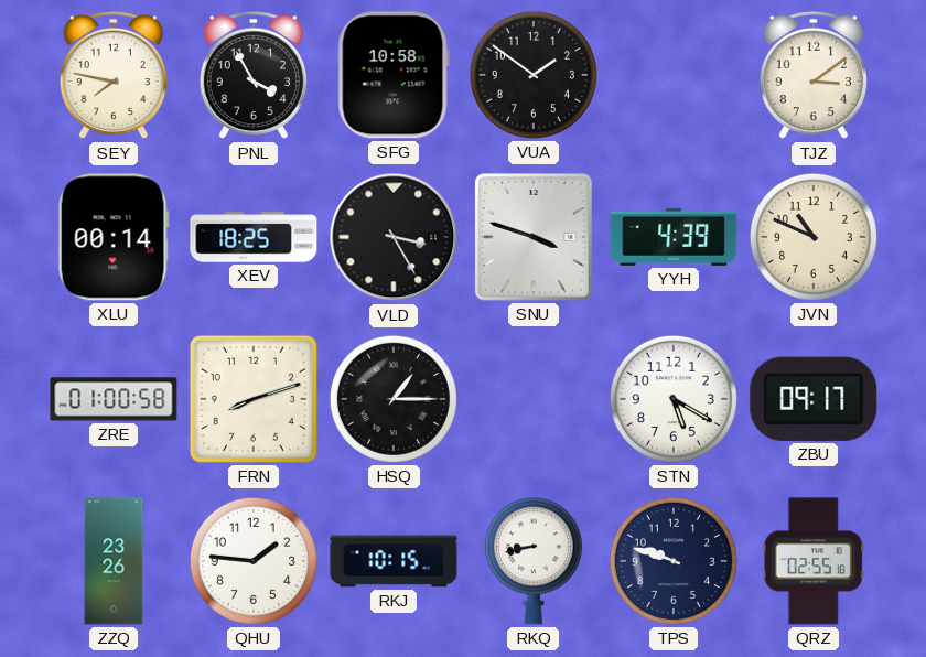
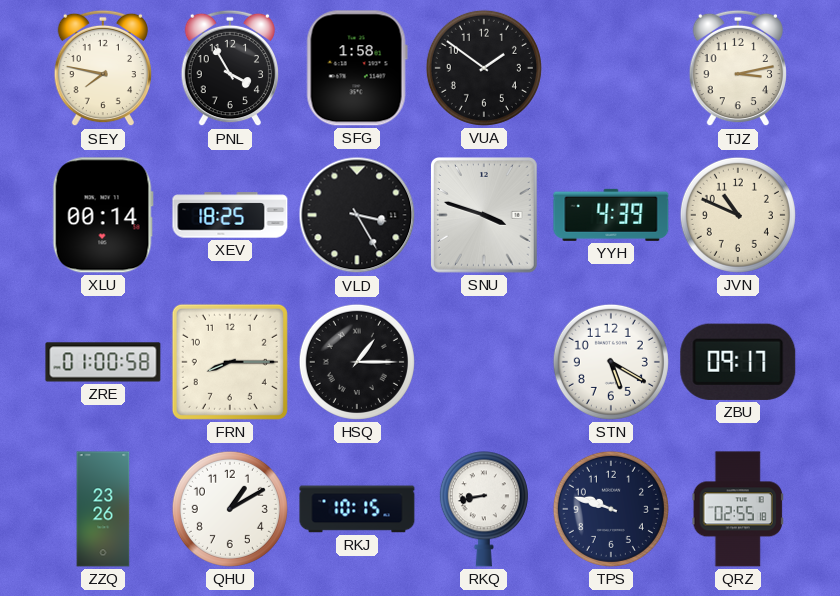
SFG: 10:58 -> 1:58 (357, 68)
TJZ: 3:09 -> 3:13 (738, 68)
FRN: 8:12 -> 8:15 (230, 362)
QHU: 1:46 -> 1:10 (230, 509)
